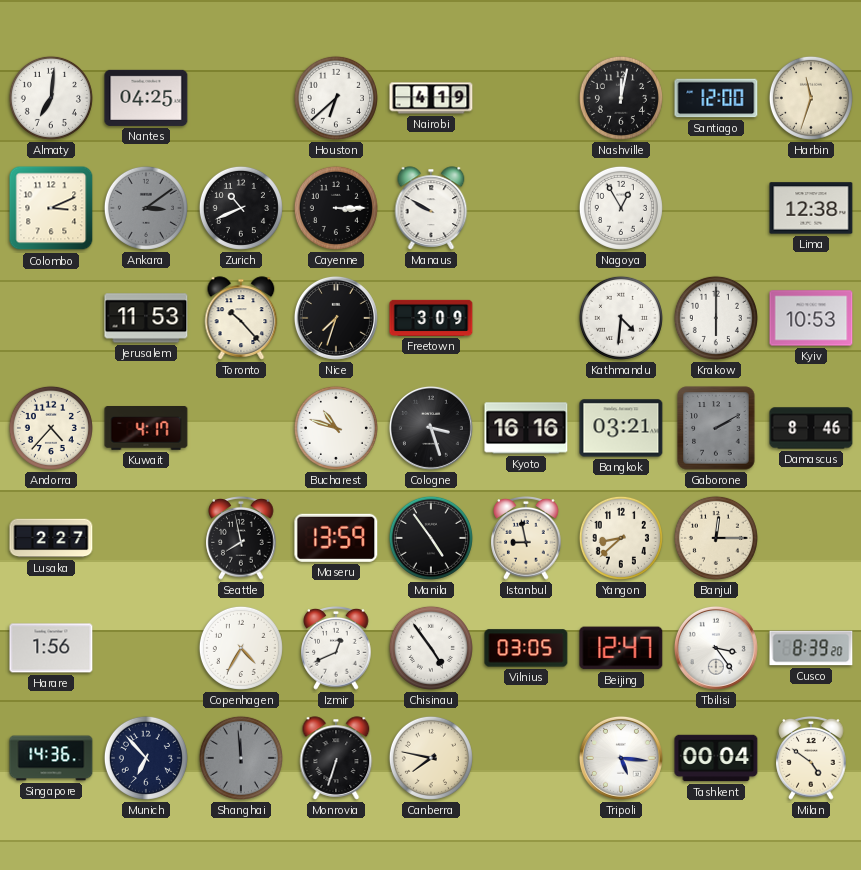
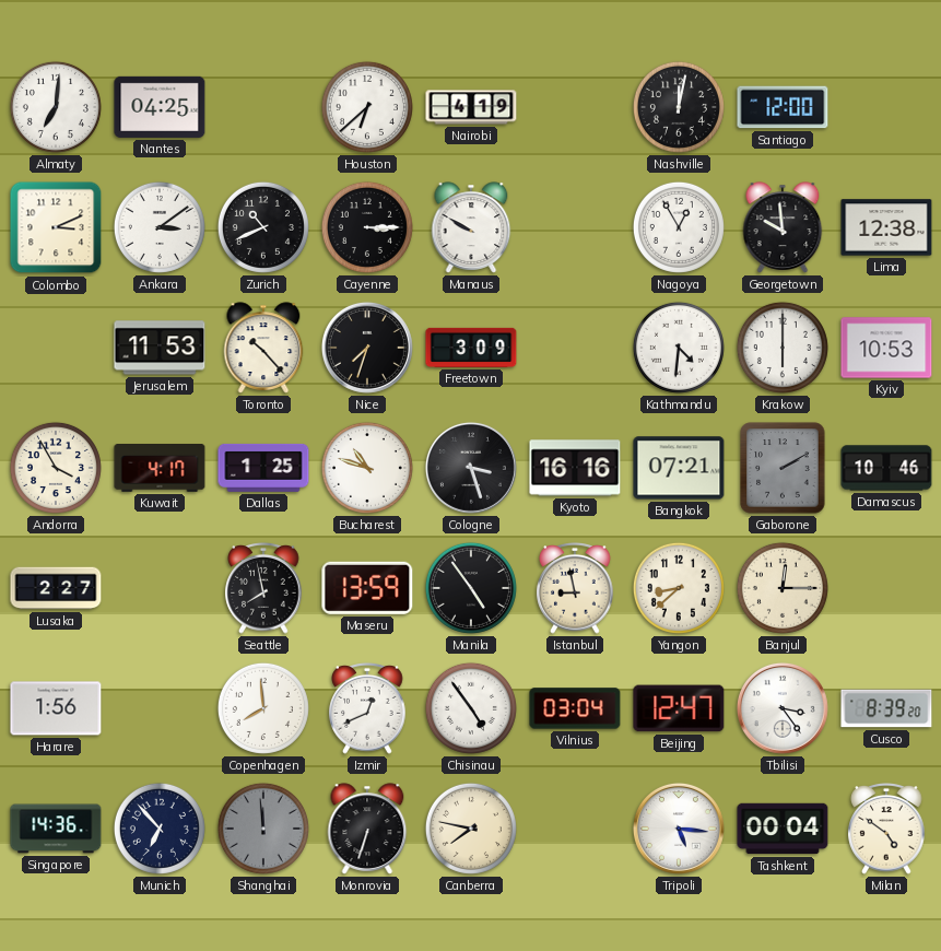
Harbin: 11:33 -> none (811, 98)
Ankara dial: grey -> white (160, 227)
Georgetown: none -> 9:59 (783, 227)
Andorra: 4:37 -> 3:55 (56, 468)
Dallas: none -> 1:25 (263, 468)
Bangkok: 03:21 -> 07:21 (679, 468)
Damascus: 8:46 -> 10:46 (886, 468)
Copenhagen: 4:35 -> 7:59 (263, 708)
Vilnius: 03:05 -> 03:04 (575, 708)
